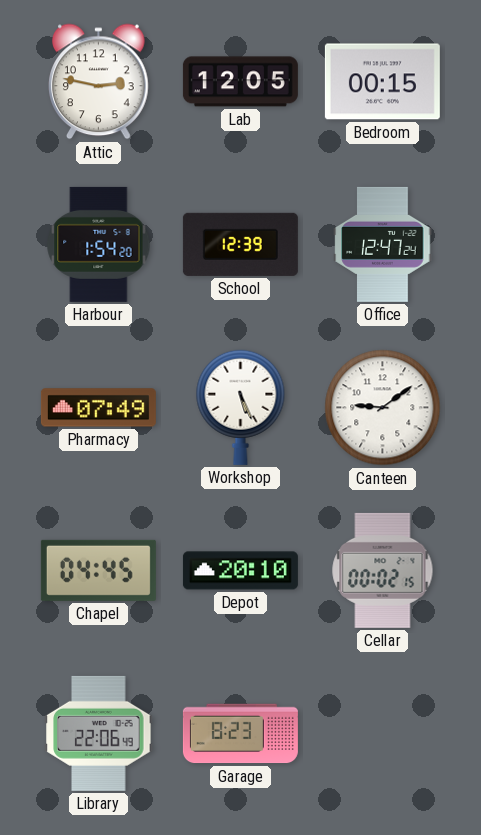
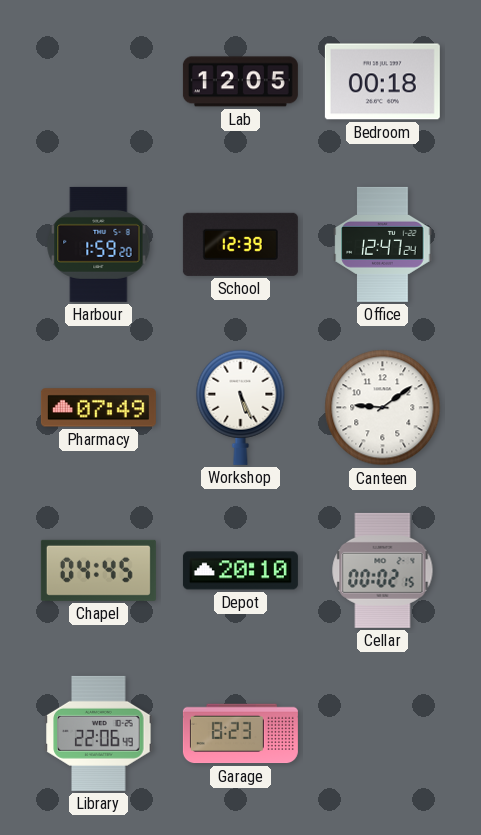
Attic: 2:47 -> none (99, 82)
Bedroom: 00:15 -> 00:18 (382, 82)
Harbour: 1:54 -> 1:59 (99, 244)
